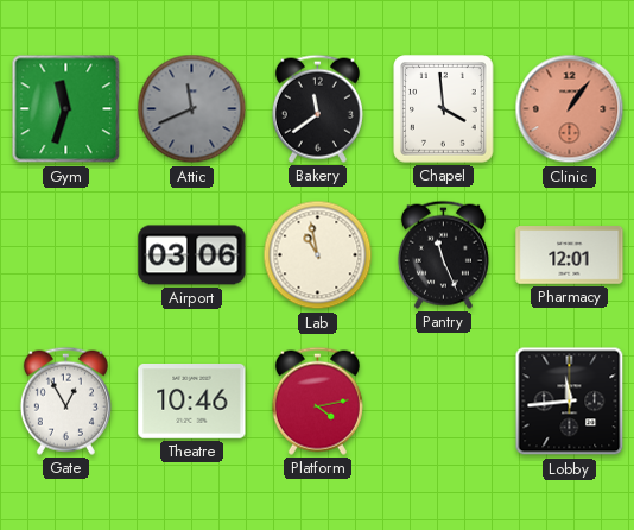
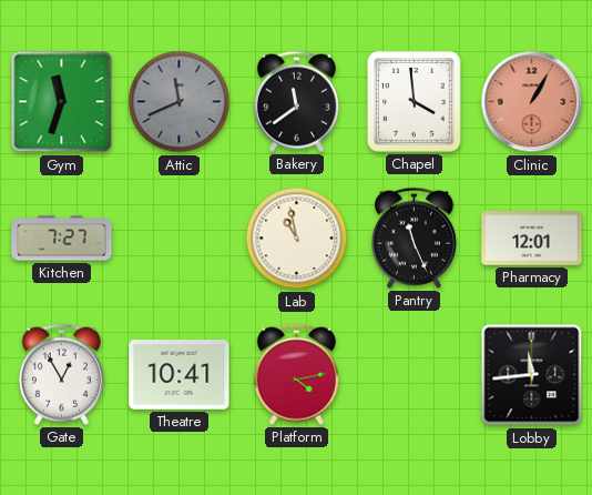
Clinic: 1:06 -> 1:05 (532, 102)
Kitchen: none -> 7:27 (62, 239)
Airport: 03:06 -> none (192, 255)
Theatre: 10:46 -> 10:41 (180, 375)
